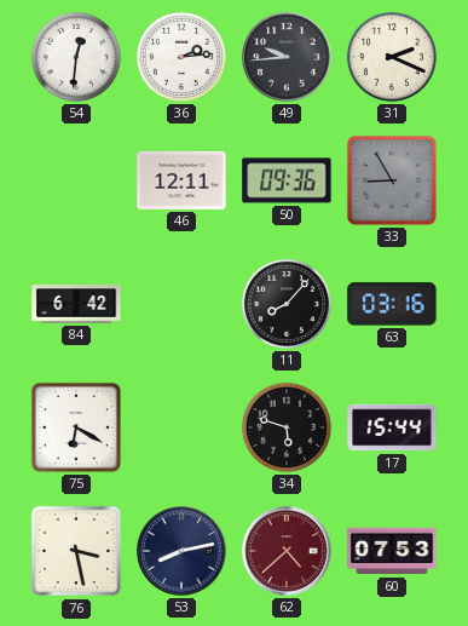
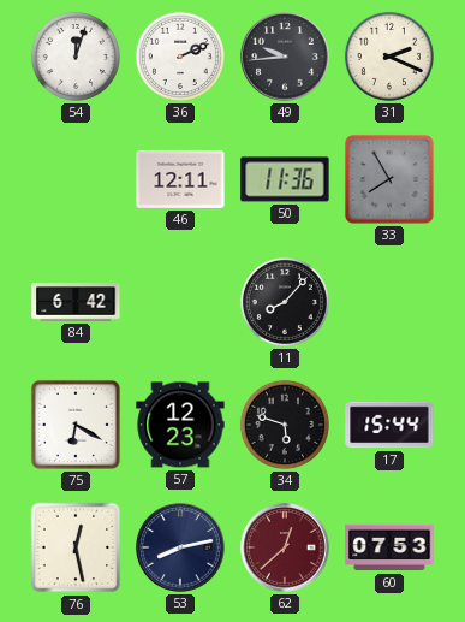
54: 12:31 -> 12:03 (76, 57)
36: 2:14 -> 2:11 (180, 57)
50: 09:36 -> 11:36 (285, 179)
33: 8:55 -> 7:55 (389, 179)
63: 03:16 -> none (392, 304)
57: none -> 12:23 (180, 425)
76: 3:28 -> 12:28 (76, 547)
62: 4:38 -> 12:38 (285, 547)
